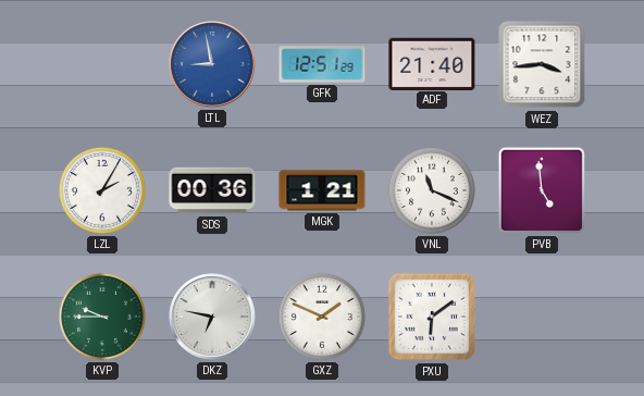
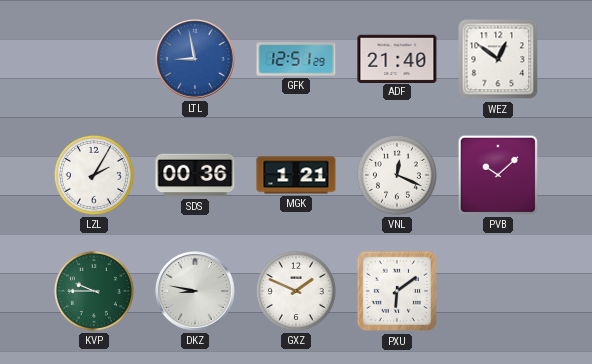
WEZ: 3:44 -> 12:51 (498, 59)
VNL: 11:19 -> 12:19 (397, 175)
PVB: 4:59 -> 10:08 (498, 175)
DKZ: 6:47 -> 8:47 (195, 291)
